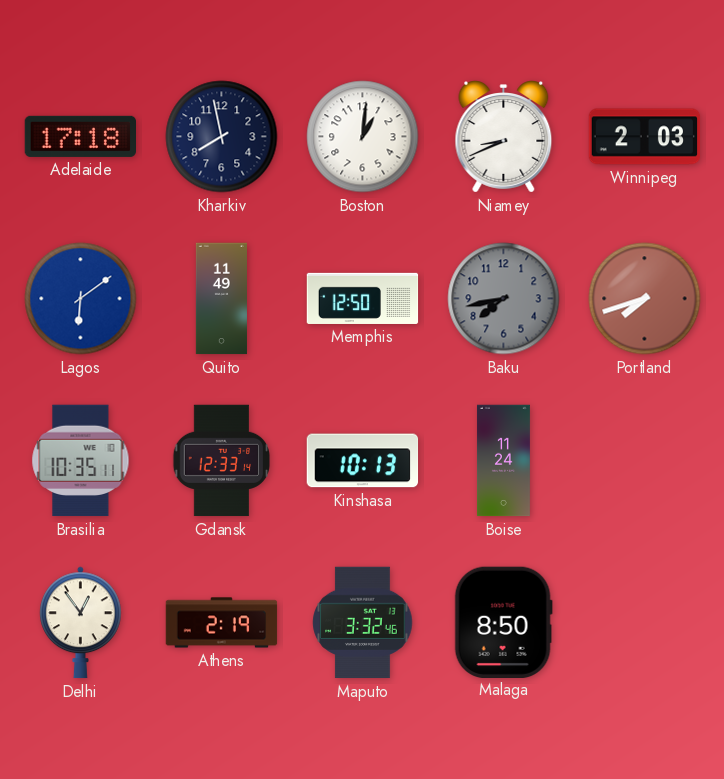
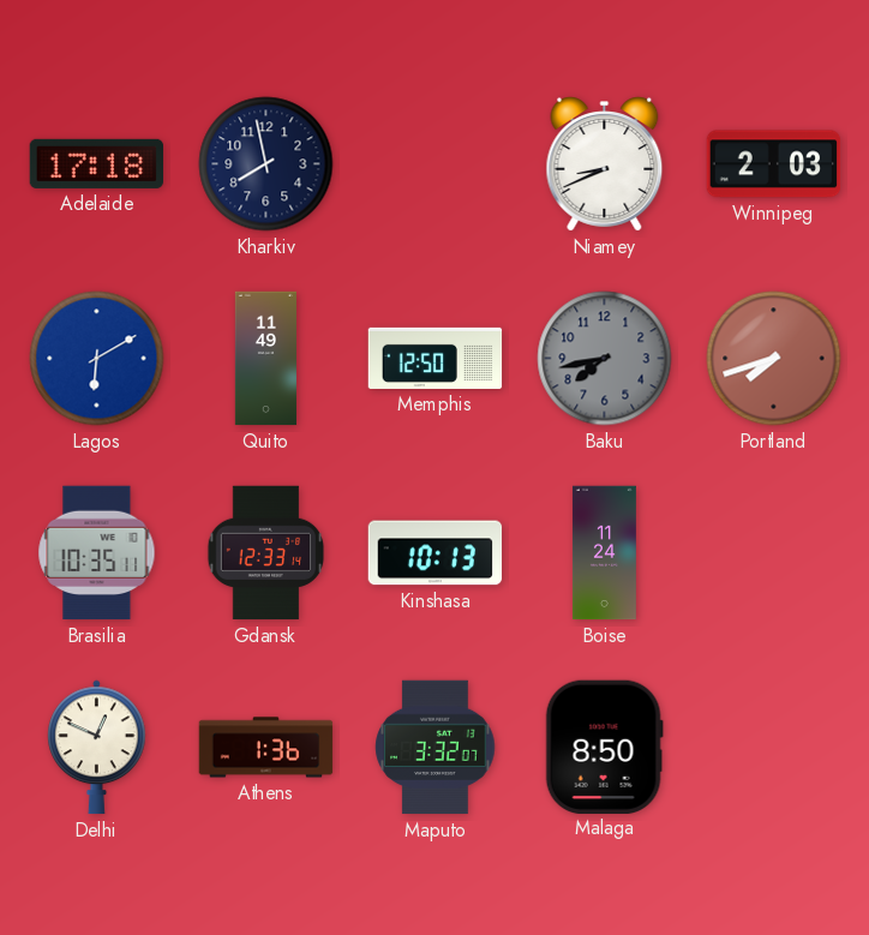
Boston: 1:01 -> none (363, 137)
Lagos: 6:09 -> 6:10 (97, 359)
Delhi: 12:54 -> 12:49 (97, 748)
Athens: 2:19 -> 1:36 (266, 748)
Maputo: 3:32:46 -> 3:32:07 (436, 748)
